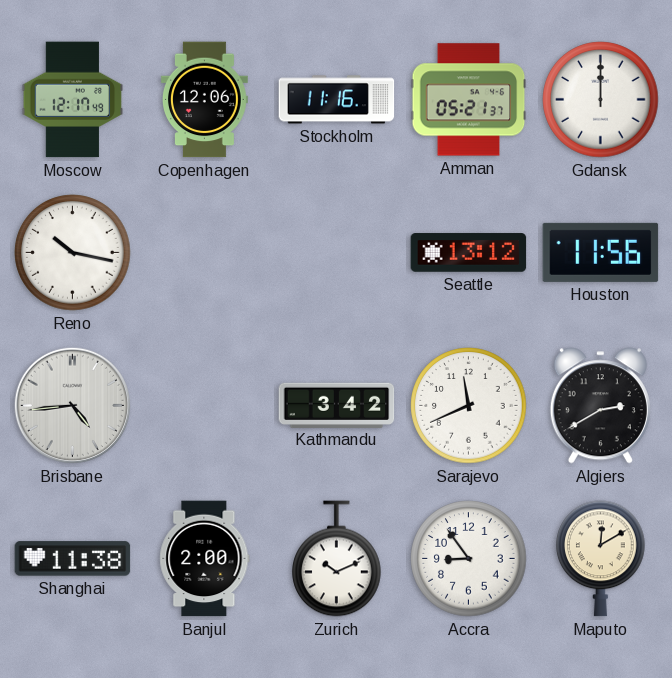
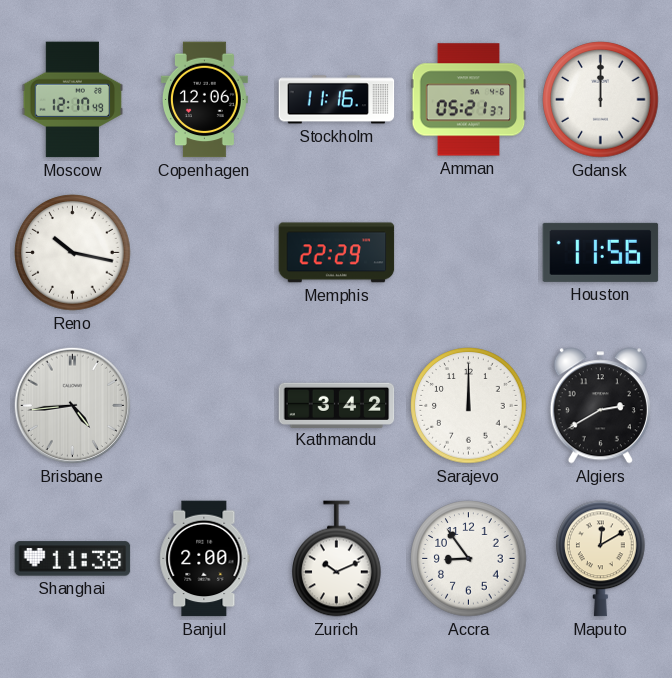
Memphis: none -> 22:29 (337, 253)
Seattle: 13:12 -> none (469, 253)
Sarajevo: 11:41 -> 12:00 (469, 406)
